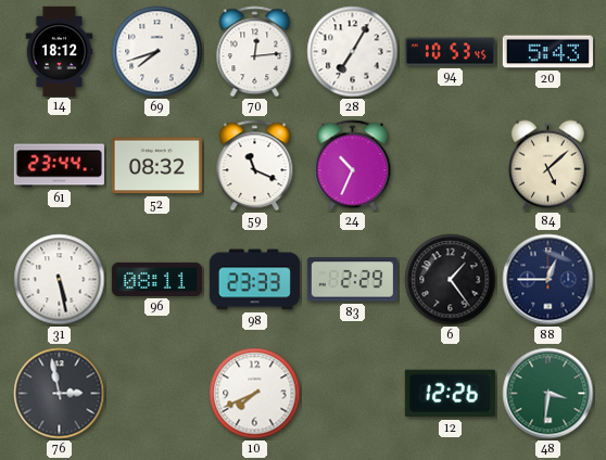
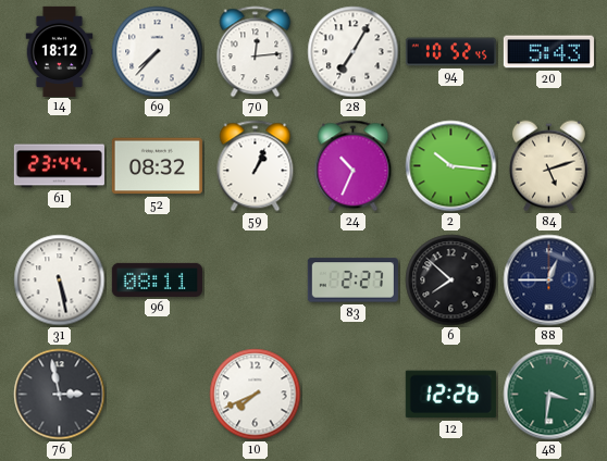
69: 7:42 -> 7:37 (158, 52)
94: 10:53 -> 10:52 (450, 52)
59: 11:19 -> 1:04 (256, 166)
2: none -> 10:16 (451, 166)
84: 5:08 -> 5:12 (548, 166)
98: 23:33 -> none (254, 280)
83: 2:29 -> 2:27 (352, 281)
6: 1:24 -> 7:52 (451, 281)
